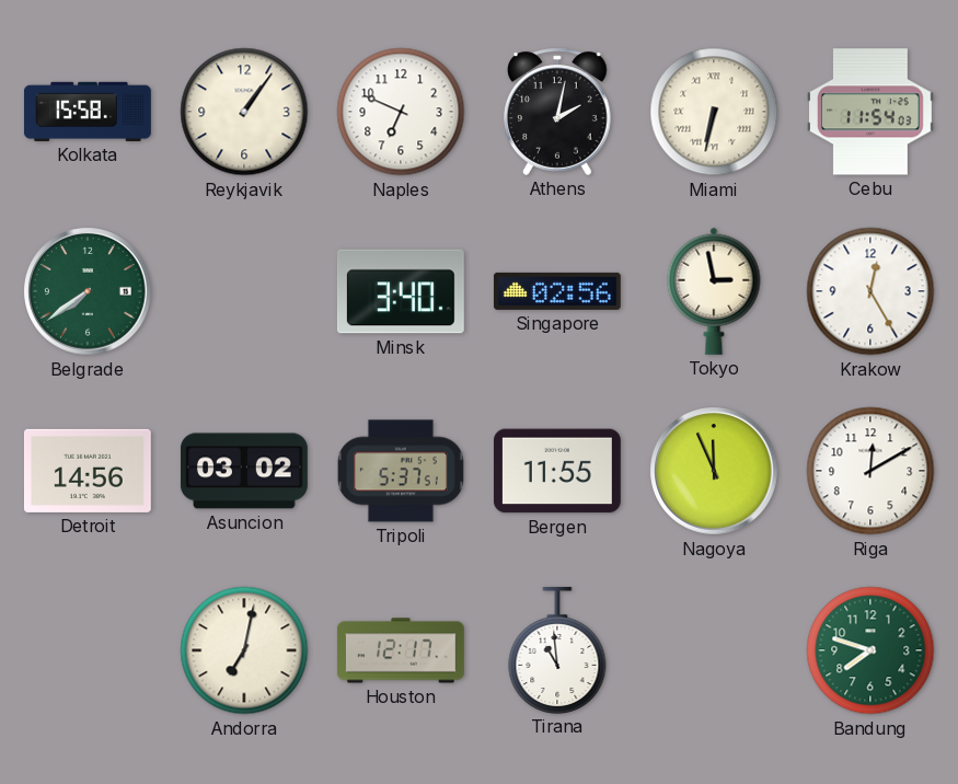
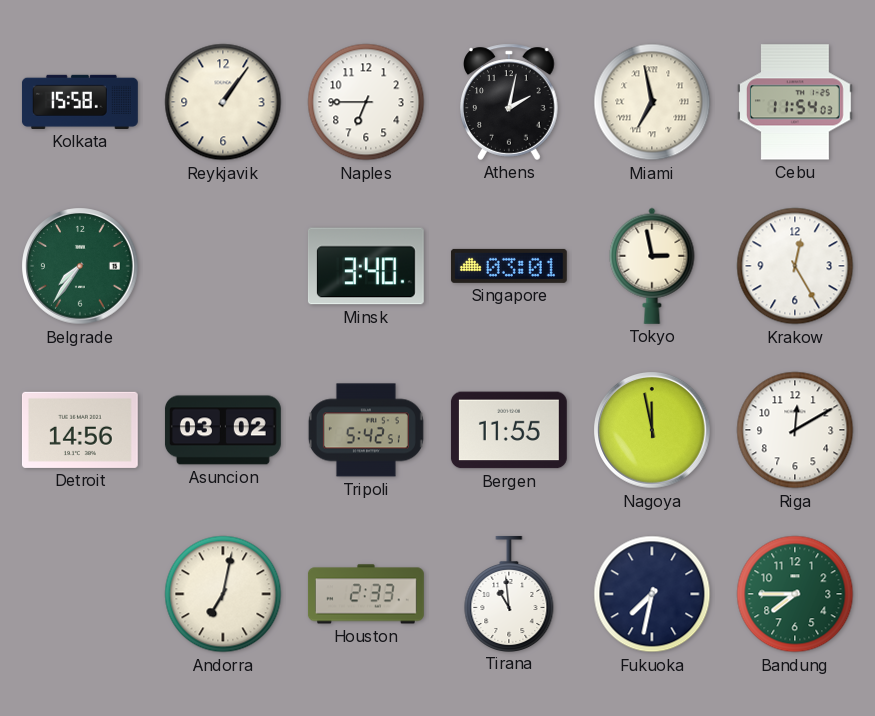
Naples: 6:49 -> 6:45 (366, 102)
Miami: 6:32 -> 6:58 (652, 102)
Belgrade: 7:39 -> 7:36 (80, 266)
Singapore: 02:56 -> 03:01 (509, 266)
Tripoli: 5:37 -> 5:42 (366, 430)
Nagoya: 11:56 -> 11:58 (652, 430)
Houston: 12:17 -> 2:33 (366, 594)
Fukuoka: none -> 7:32 (652, 594)
Bandung: 7:48 -> 7:45 (795, 594)
